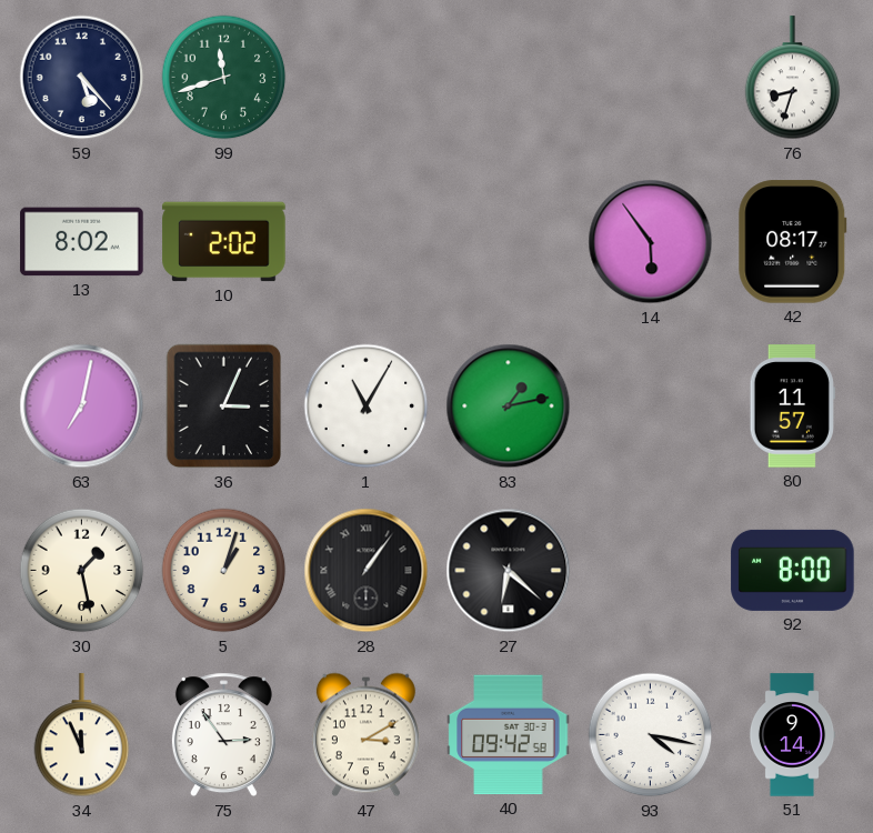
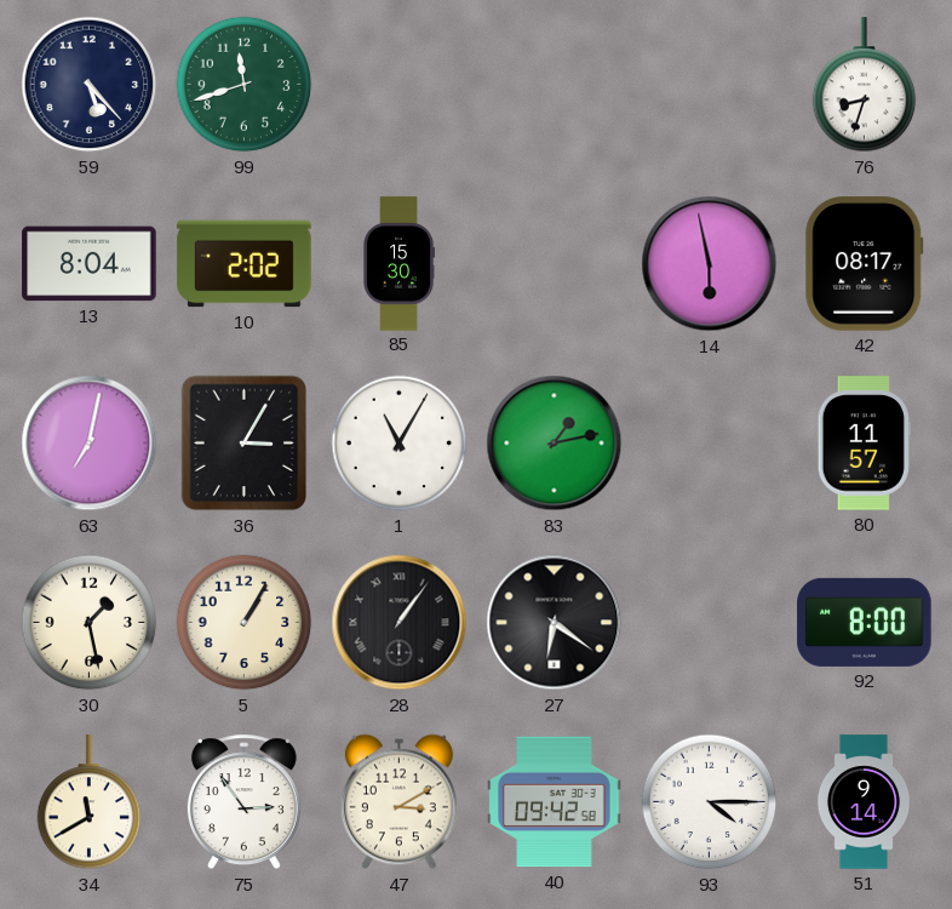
13: 8:02 -> 8:04 (90, 264)
85: none -> 15:30 (398, 264)
14: 5:54 -> 5:58 (710, 264)
36: 3:04 -> 3:05 (245, 444)
5: 1:03 -> 1:05 (245, 623)
27: 6:22 -> 6:21 (555, 623)
34: 11:56 -> 11:40 (90, 802)
93: 4:17 -> 4:15 (710, 802)
